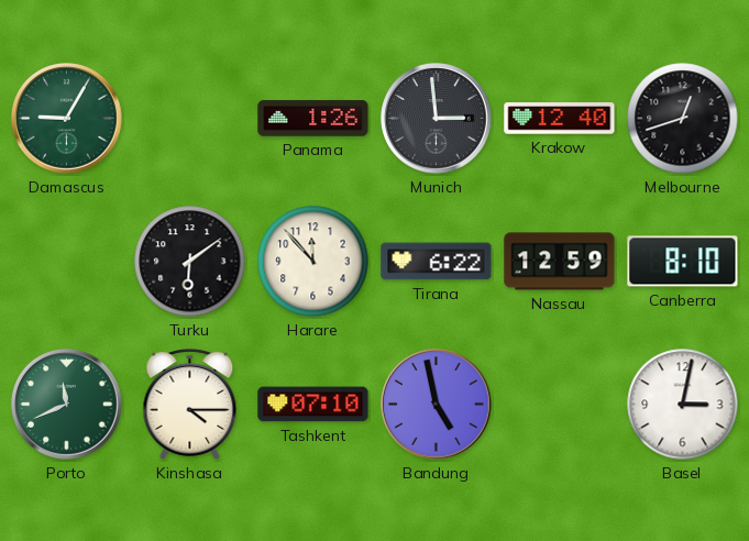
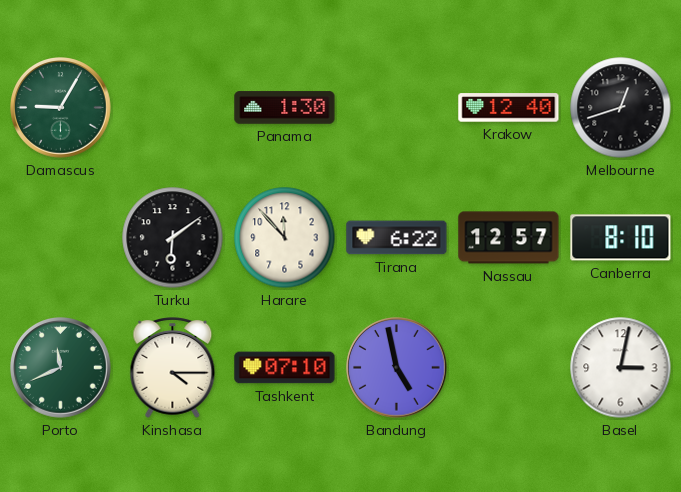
Panama: 1:26 -> 1:30 (285, 108)
Munich: 2:59 -> none (437, 119)
Nassau: 12:59 -> 12:57 (509, 238)
